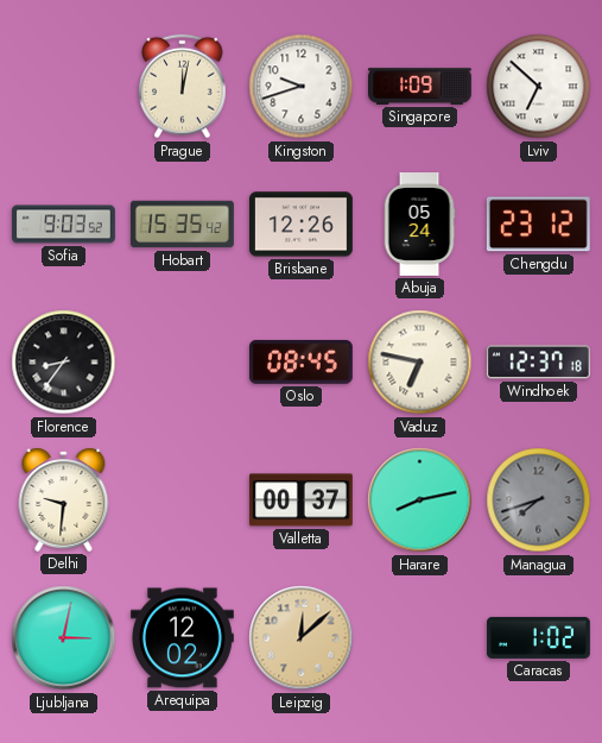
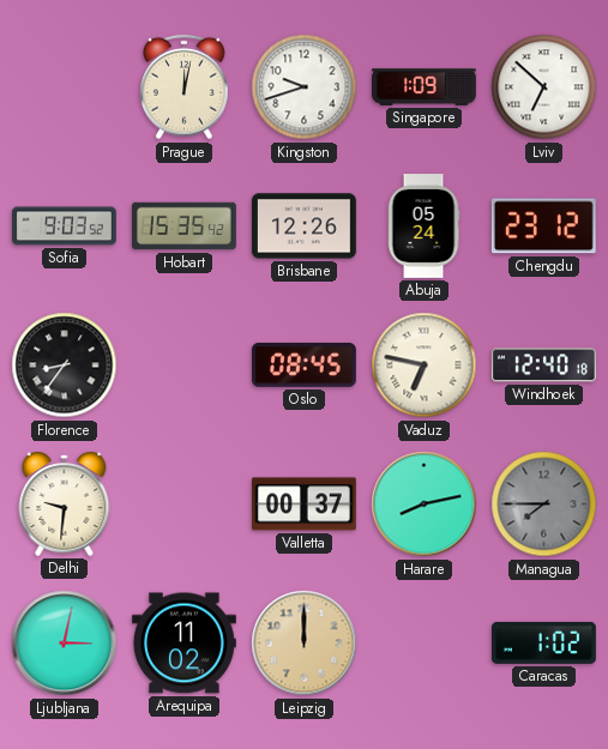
Windhoek: 12:37 -> 12:40 (543, 366)
Managua: 7:42 -> 7:45 (544, 505)
Arequipa: 12:02 -> 11:02 (183, 644)
Leipzig: 12:08 -> 12:00 (305, 644)
